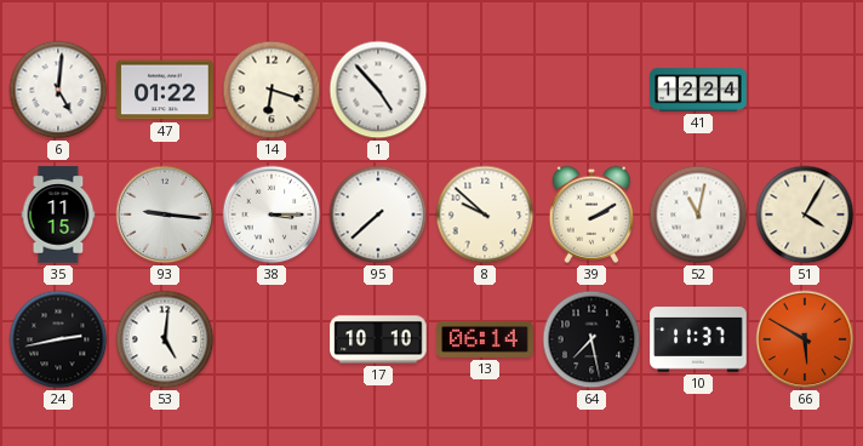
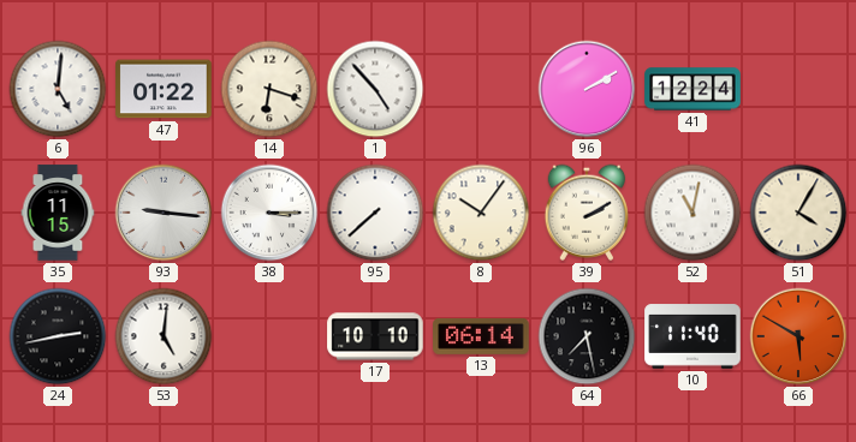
96: none -> 2:10 (587, 89)
8: 9:52 -> 10:06 (481, 213)
10: 11:37 -> 11:40 (692, 336)
